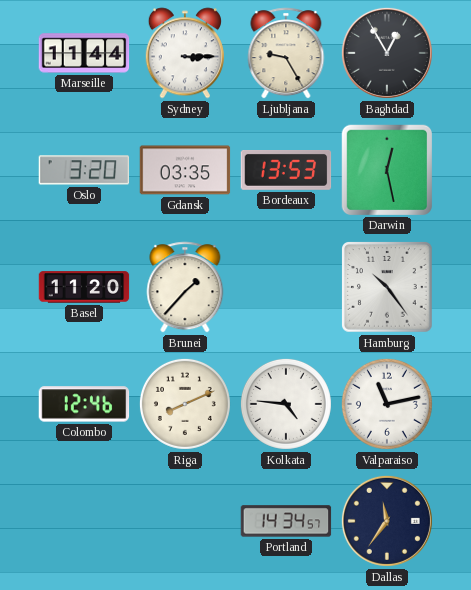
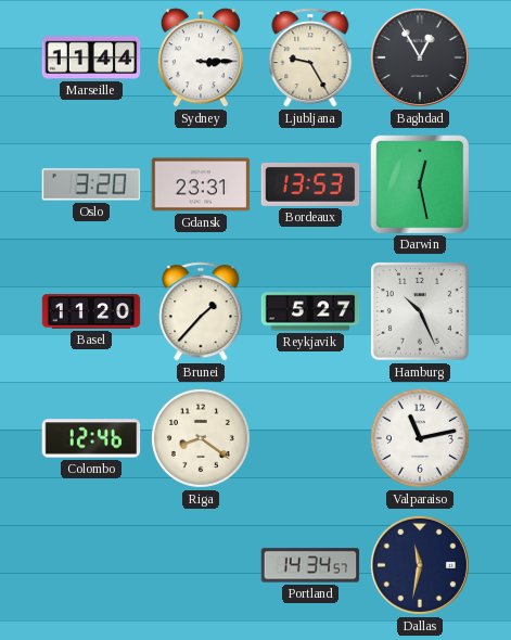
Gdansk: 03:35 -> 23:31 (201, 184)
Reykjavik: none -> 5:27 (310, 311)
Hamburg: 10:24 -> 10:26 (421, 312)
Riga: 8:11 -> 8:21 (201, 438)
Kolkata: 4:46 -> none (286, 404)
Dallas: 11:36 -> 11:32 (420, 565)
